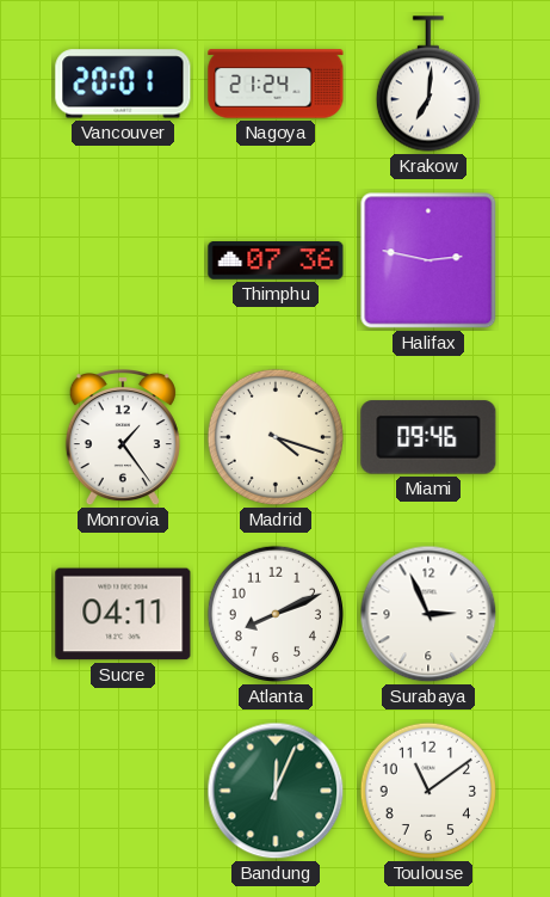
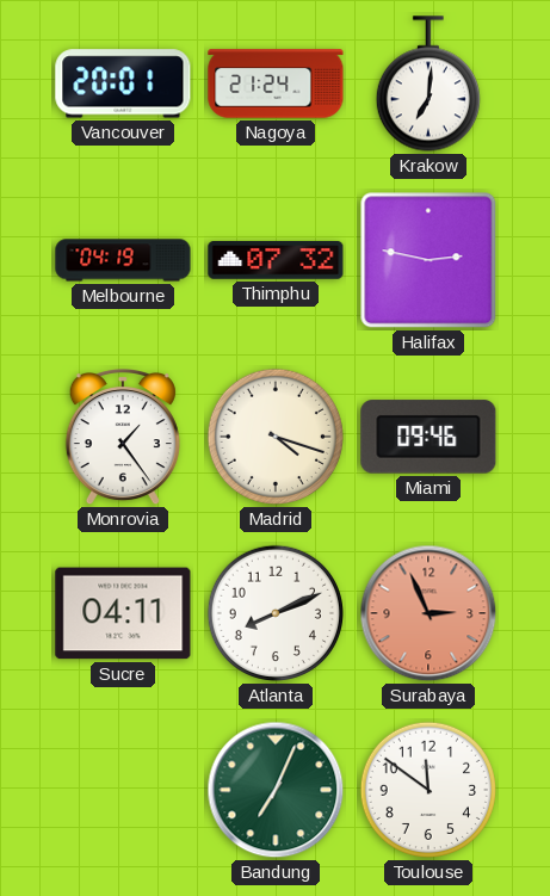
Melbourne: none -> 04:19 (123, 260)
Thimphu: 07:36 -> 07:32 (276, 260)
Surabaya dial: white -> salmon (428, 613)
Bandung: 12:04 -> 7:04 (276, 790)
Toulouse: 11:09 -> 11:51 (428, 790)
